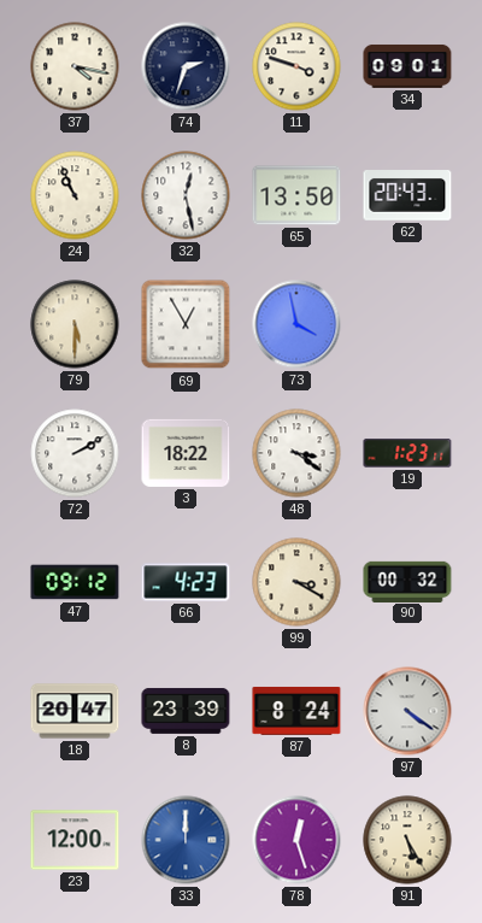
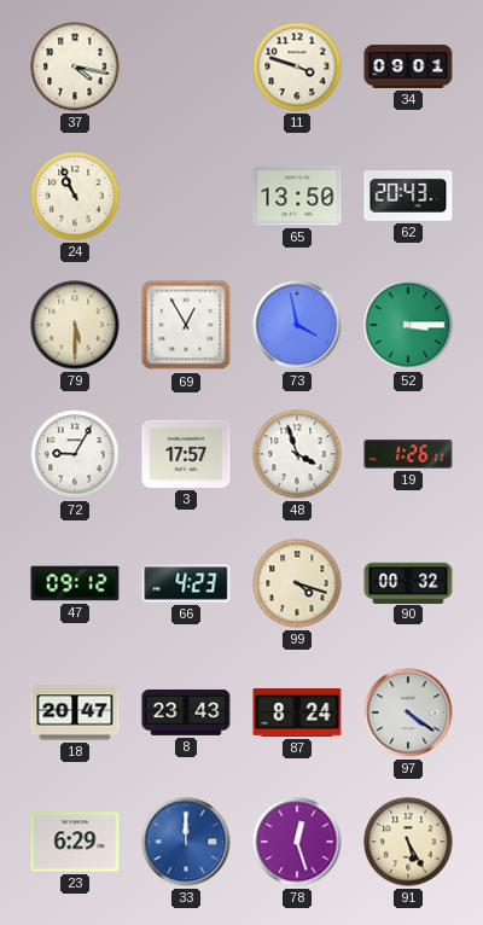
74: 2:33 -> none (186, 66)
32: 12:28 -> none (186, 195)
52: none -> 3:15 (408, 325)
72: 2:10 -> 9:05 (75, 454)
3: 18:22 -> 17:57 (186, 454)
48: 3:21 -> 3:57 (297, 454)
19: 1:23 -> 1:26 (408, 454)
99: 3:20 -> 4:18 (297, 583)
8: 23:39 -> 23:43 (186, 712)
23: 12:00 -> 6:29 (75, 842)
